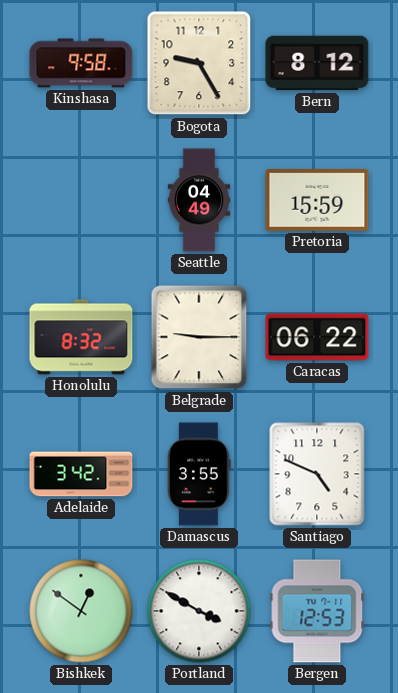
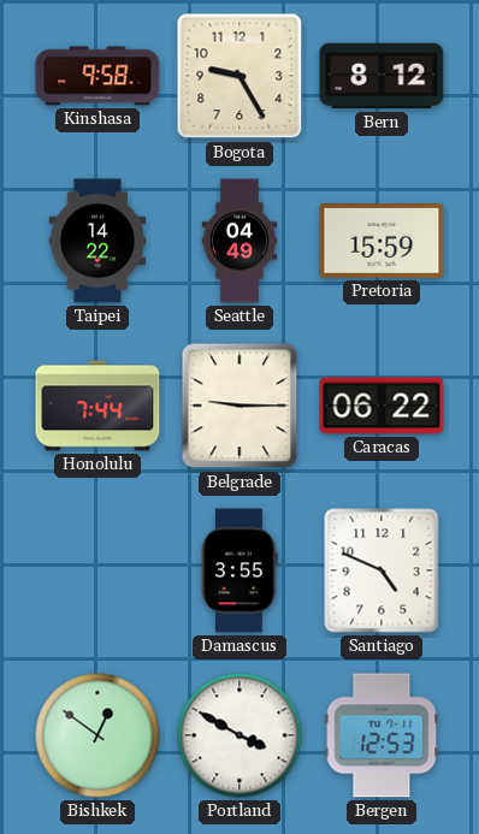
Taipei: none -> 14:22 (97, 241)
Honolulu: 8:32 -> 7:44 (97, 406)
Adelaide: 3:42 -> none (81, 474)
